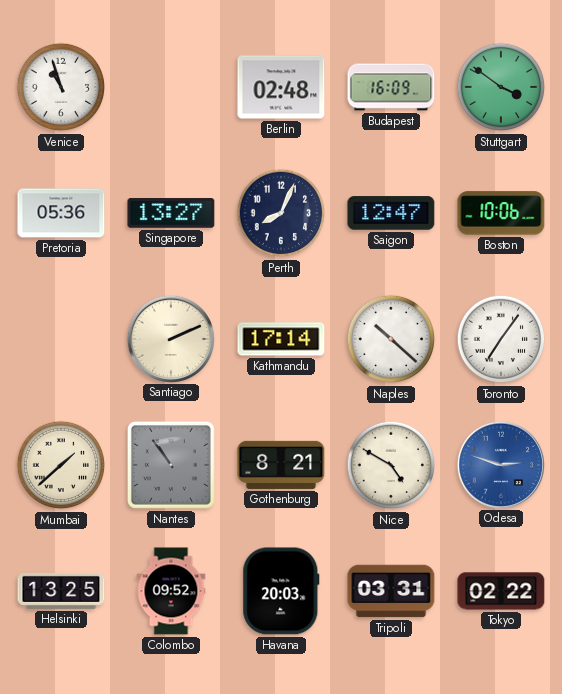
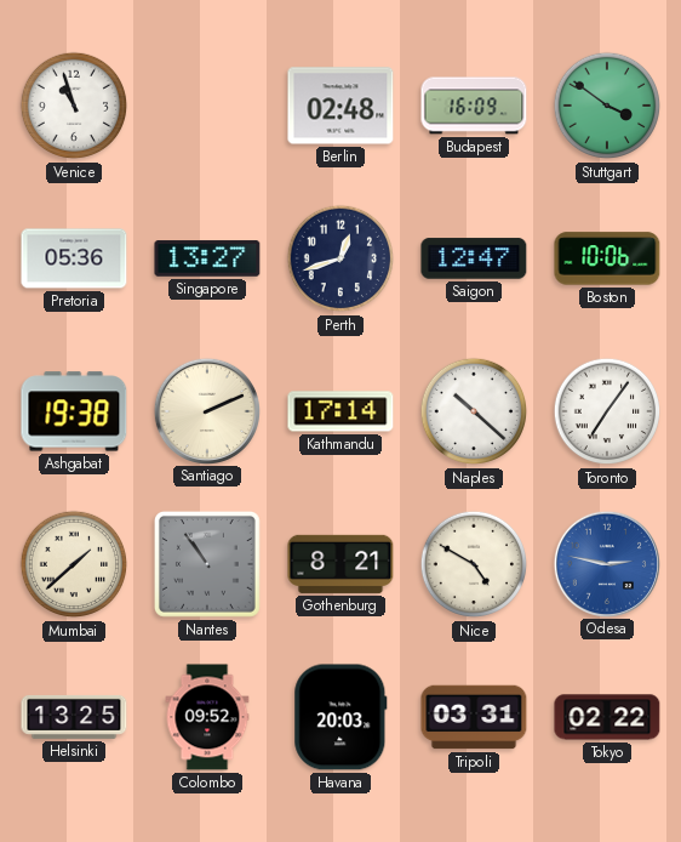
Perth: 8:04 -> 12:42 (340, 258)
Ashgabat: none -> 19:38 (74, 411)
Odesa: 2:48 -> 2:47 (606, 563)
